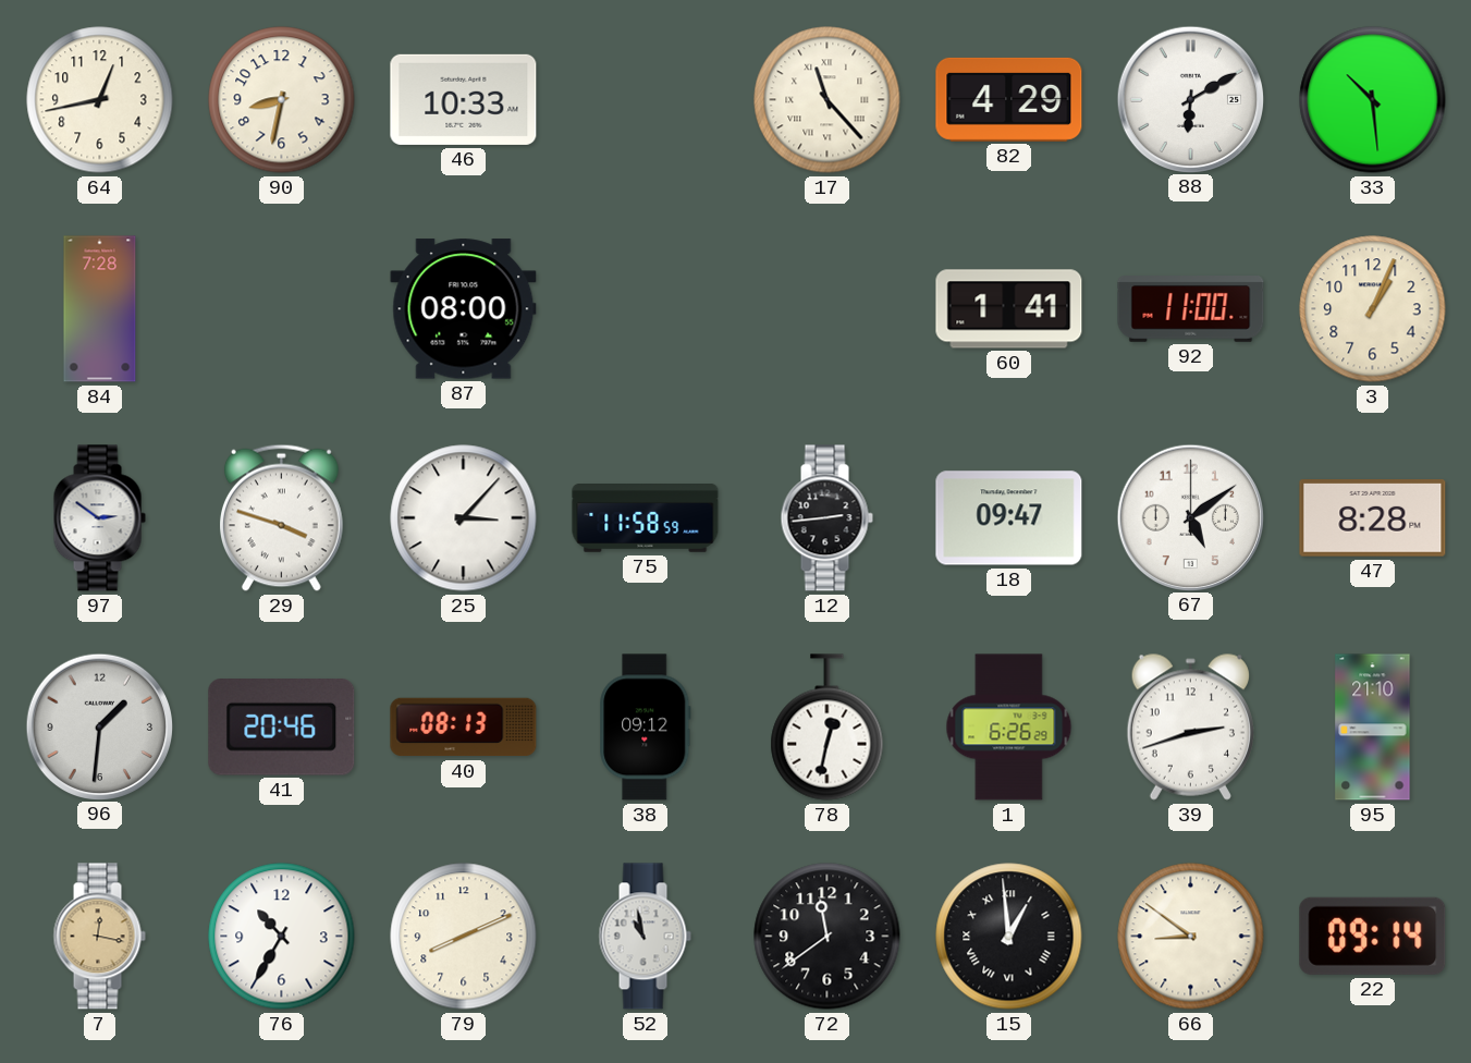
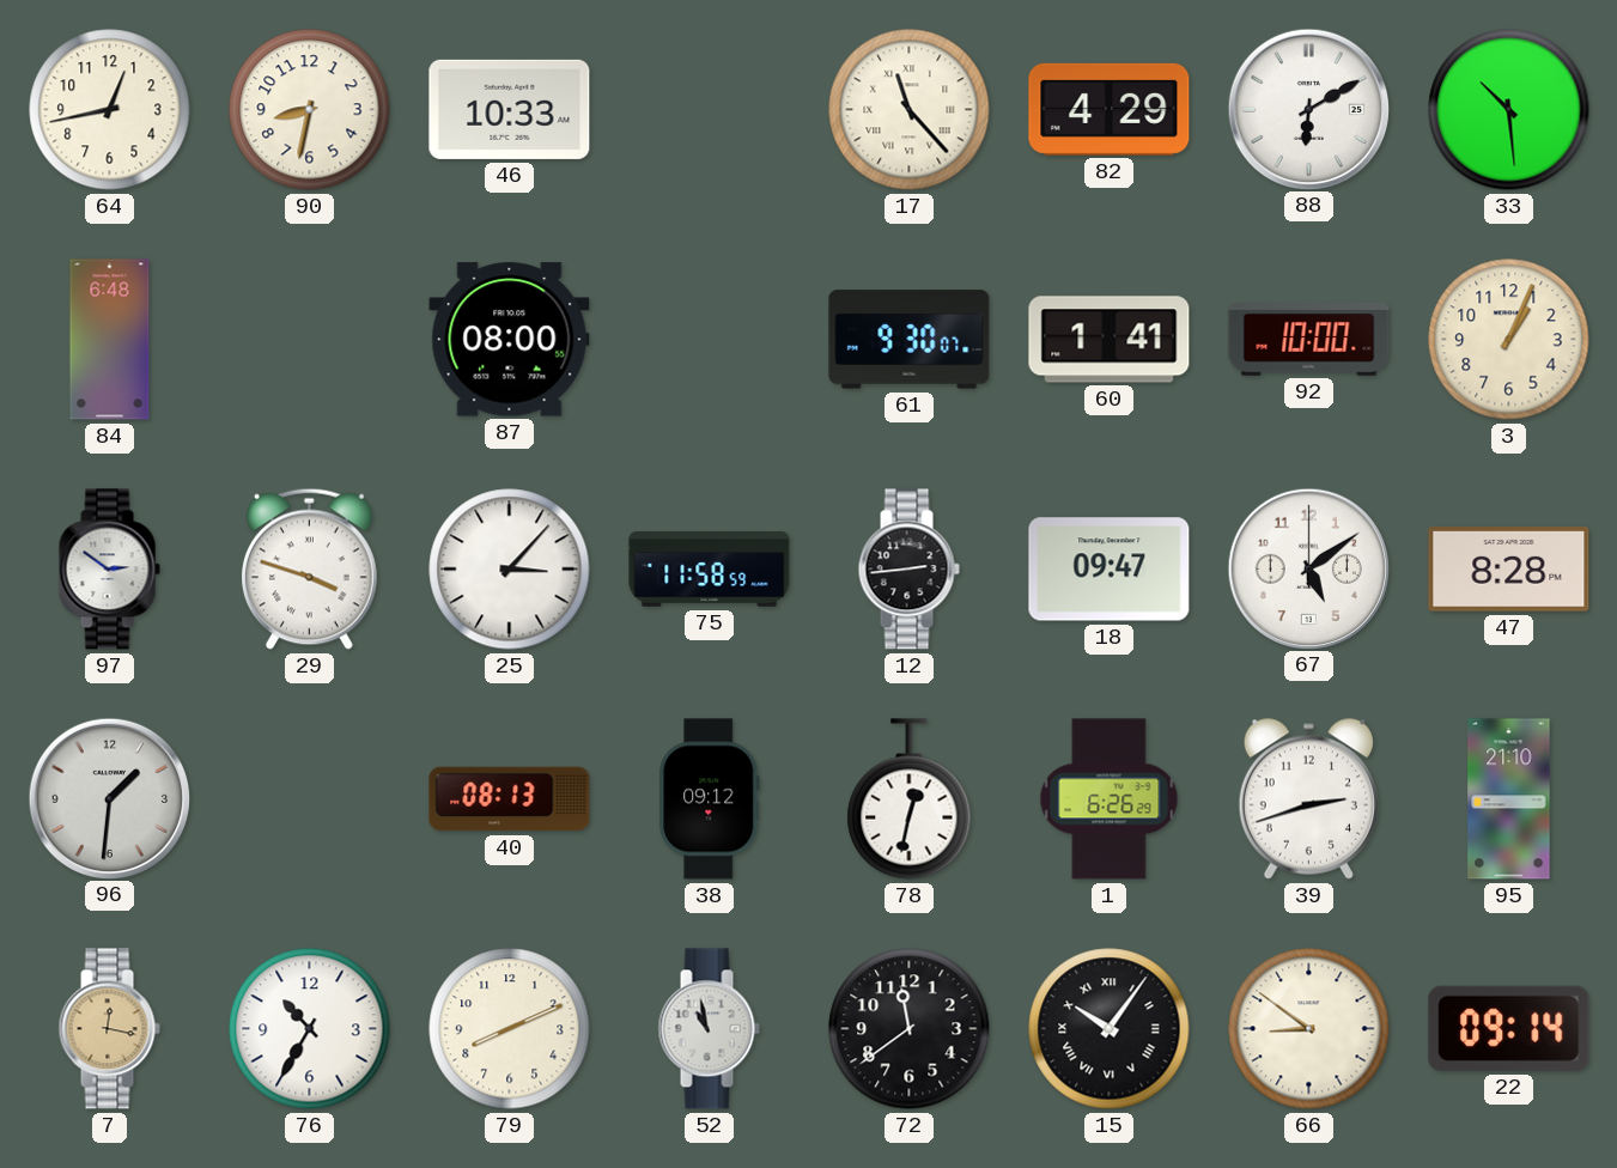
84: 7:28 -> 6:48 (110, 340)
61: none -> 9:30 (910, 340)
92: 11:00 -> 10:00 (1309, 340)
41: 20:46 -> none (282, 728)
15: 12:59 -> 10:06 (1110, 1029)
